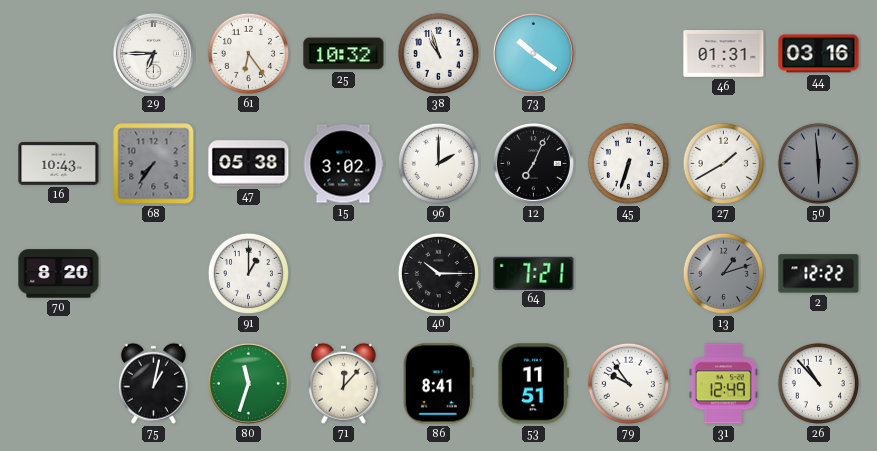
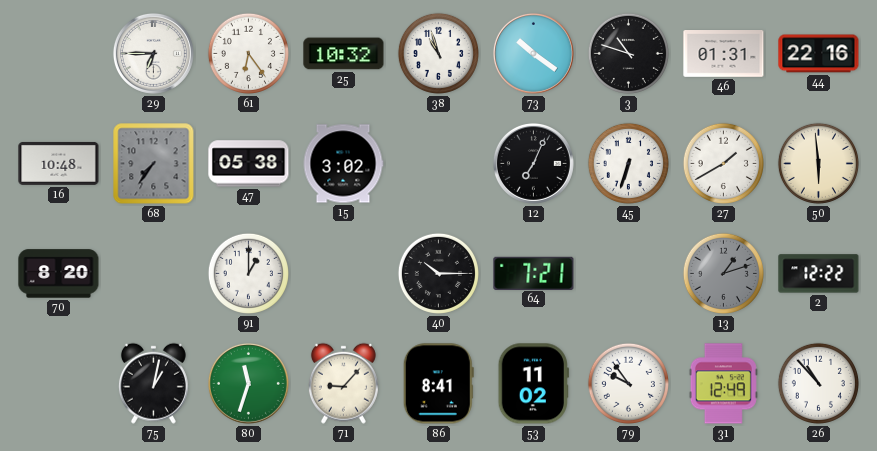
3: none -> 10:48 (628, 53)
44: 03:16 -> 22:16 (819, 54)
16: 10:43 -> 10:48 (59, 163)
96: 2:00 -> none (438, 163)
50 dial: grey -> cream (818, 163)
71: 12:07 -> 9:07 (343, 383)
53: 11:51 -> 11:02 (533, 384)
